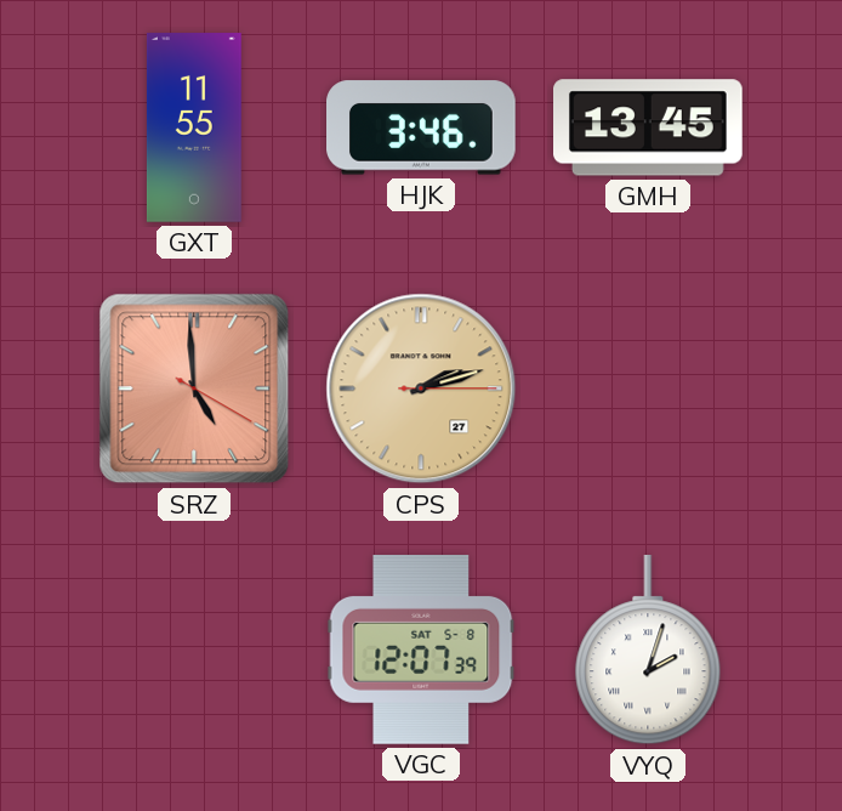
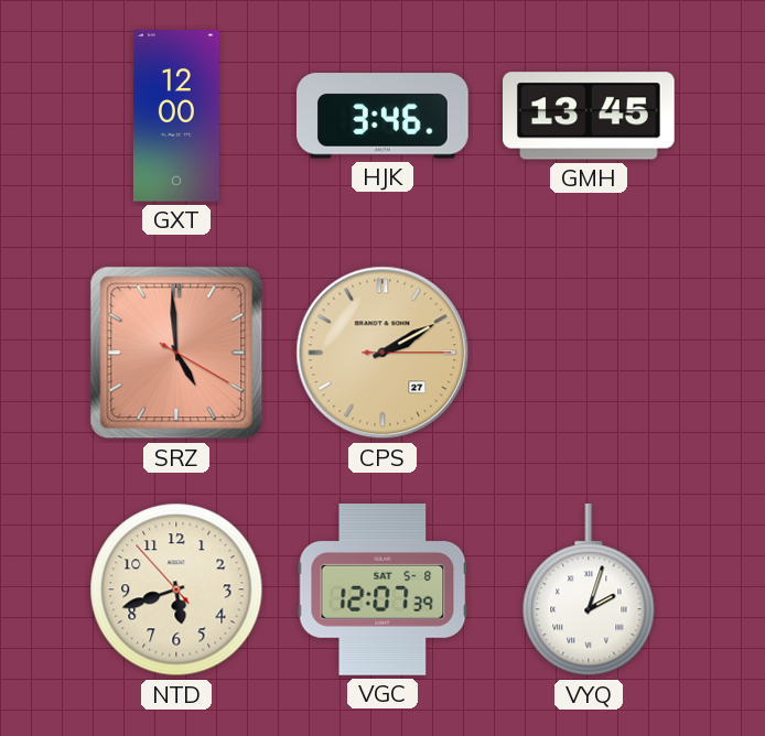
GXT: 11:55 -> 12:00 (176, 116)
CPS: 2:12 -> 2:10 (382, 353)
NTD: none -> 5:41 (176, 589)
